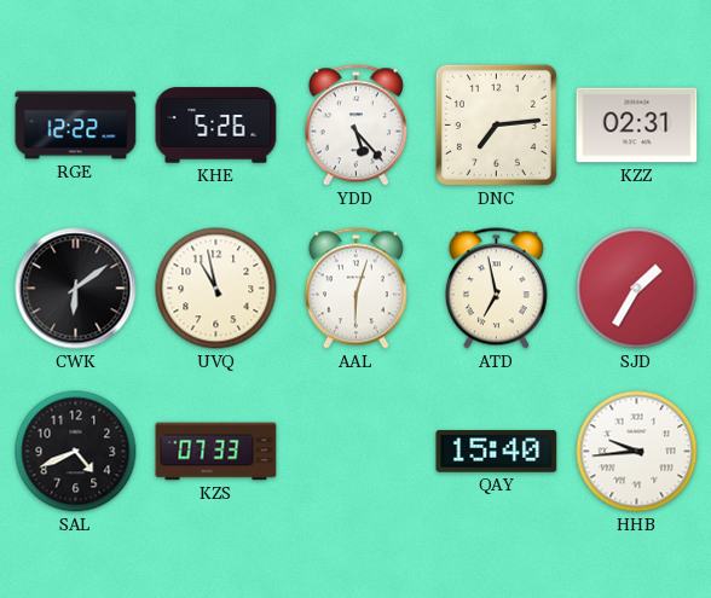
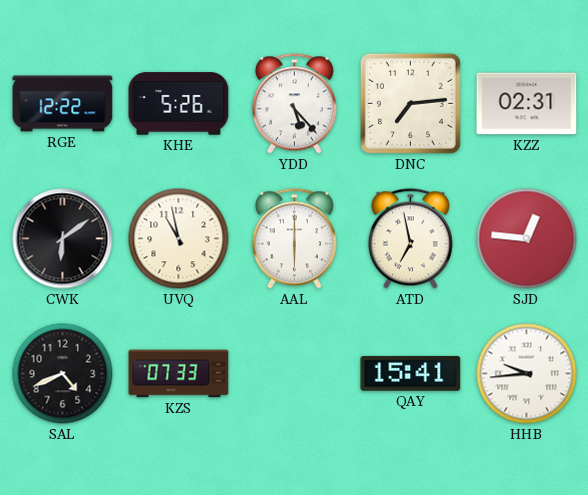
AAL: 6:03 -> 6:00 (294, 239)
SJD: 1:35 -> 12:46 (527, 239)
QAY: 15:40 -> 15:41 (411, 373)
